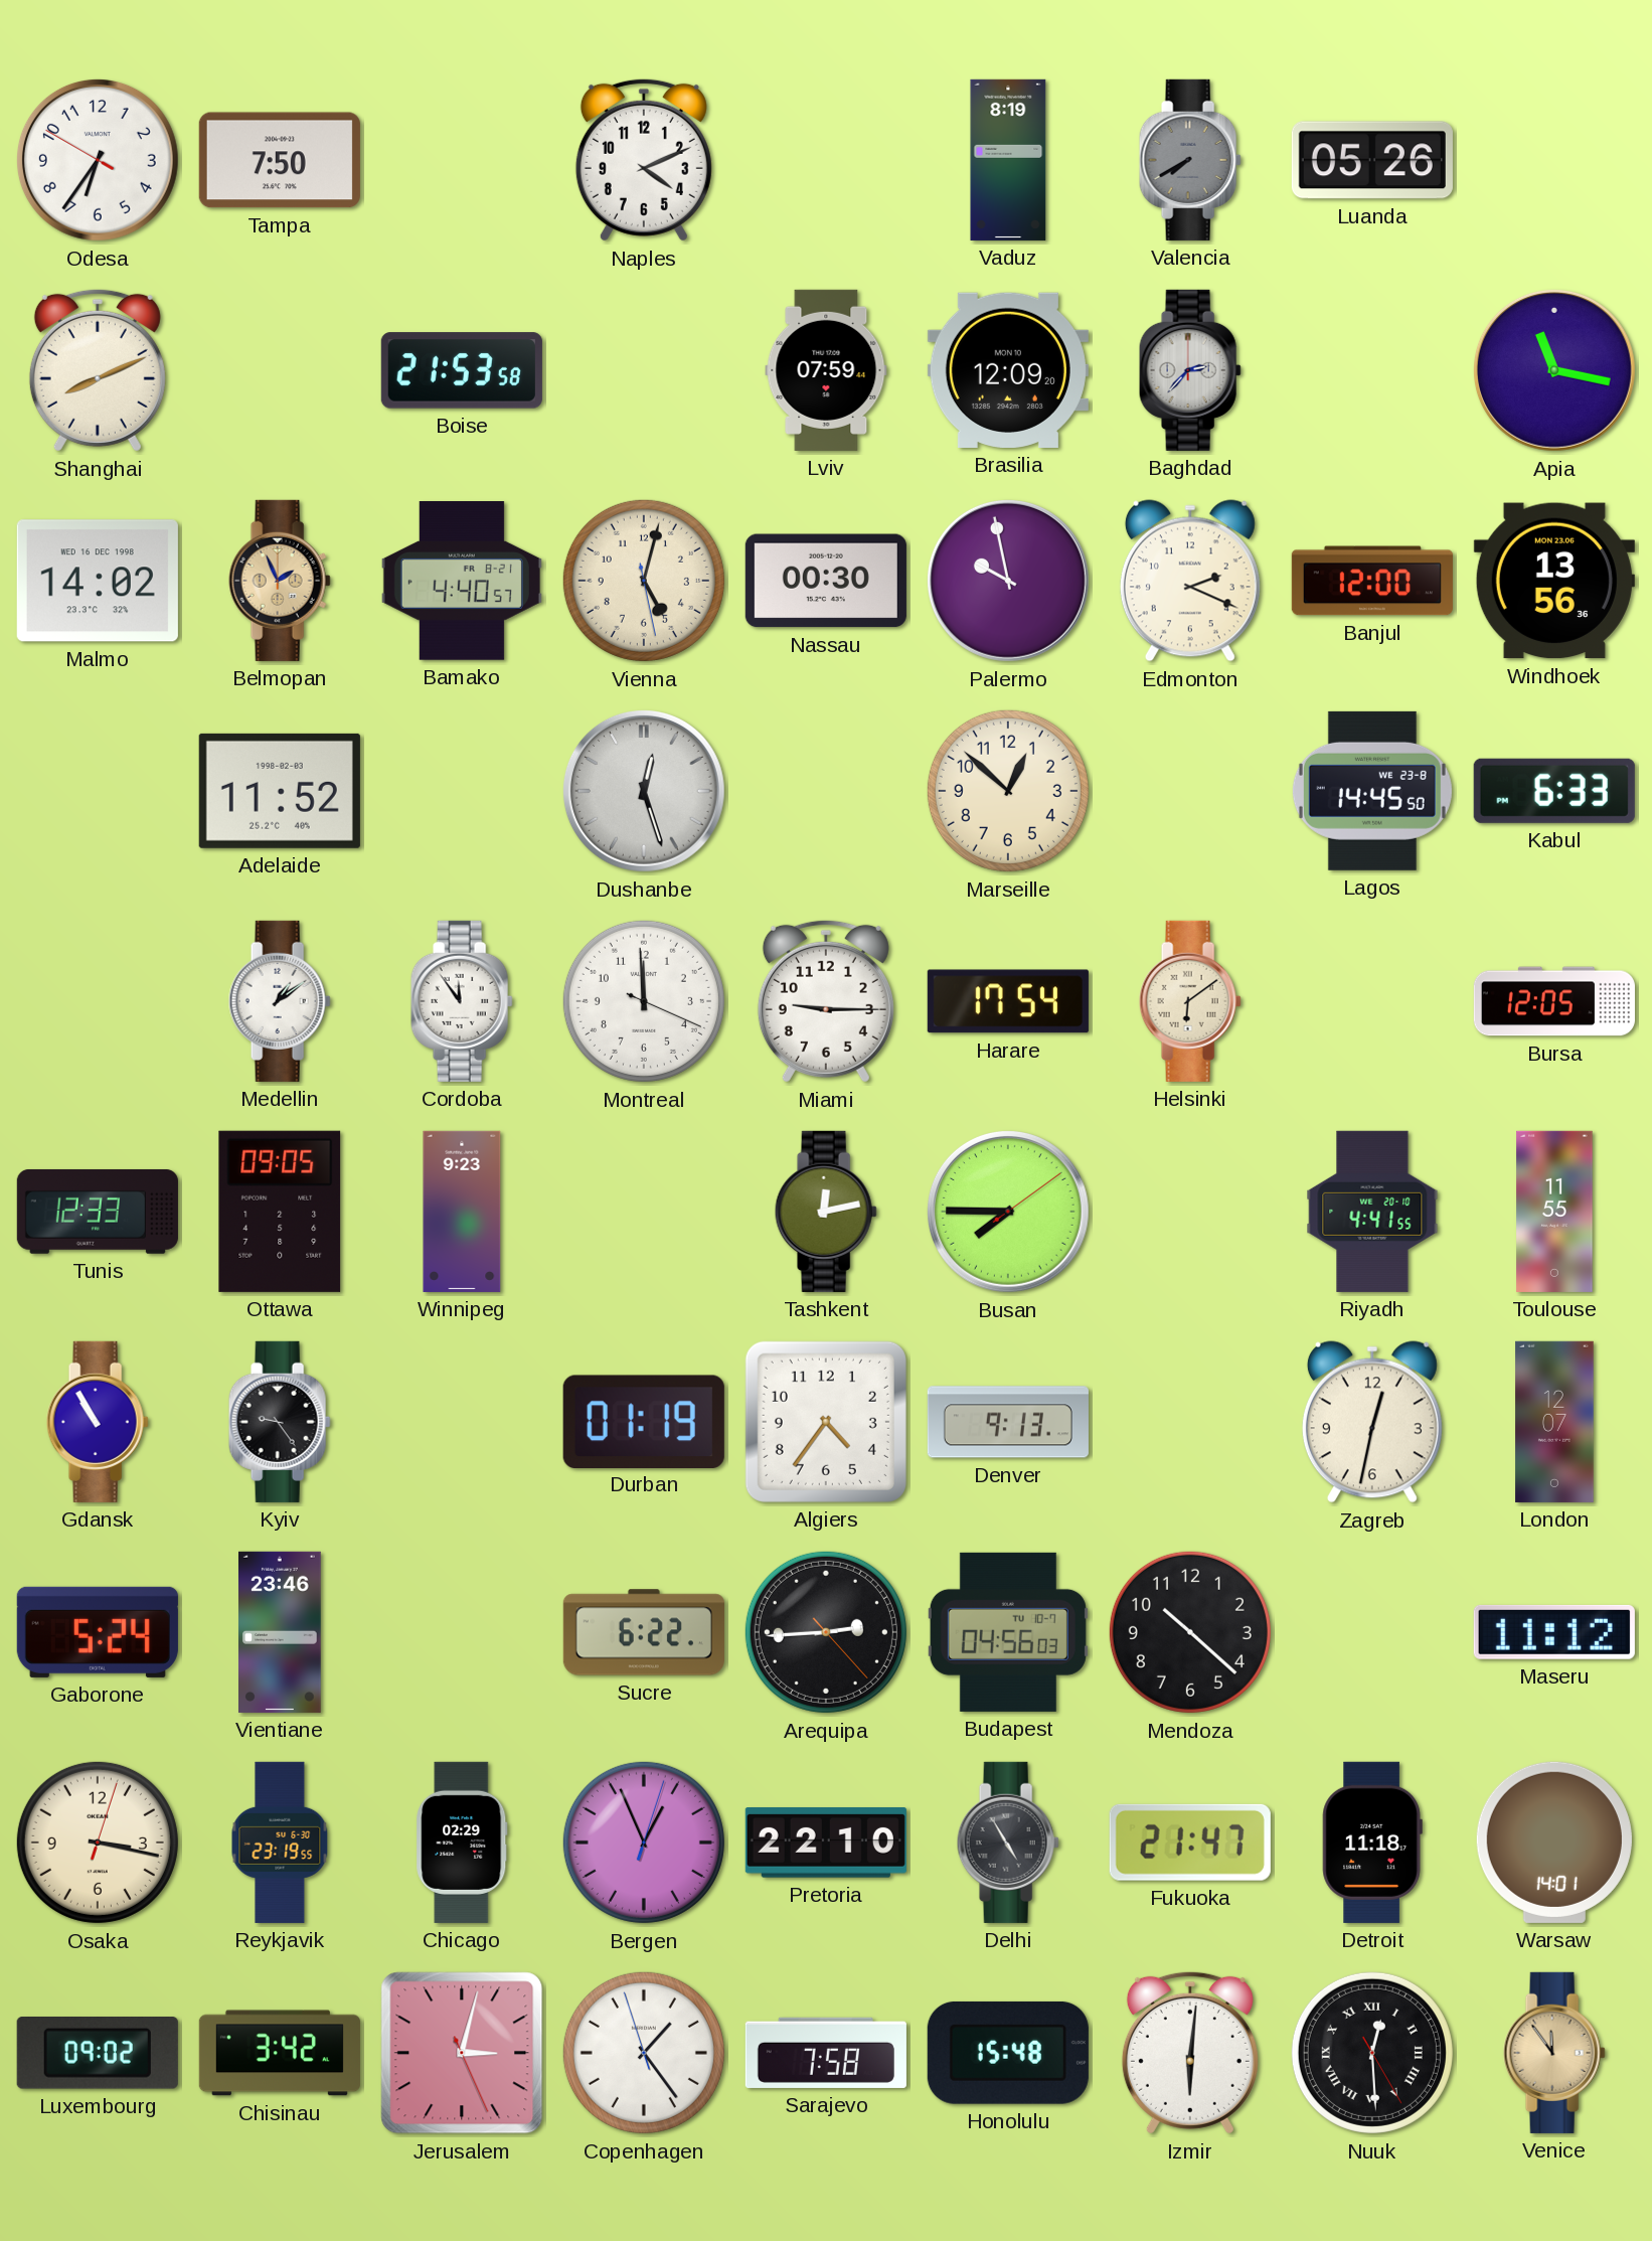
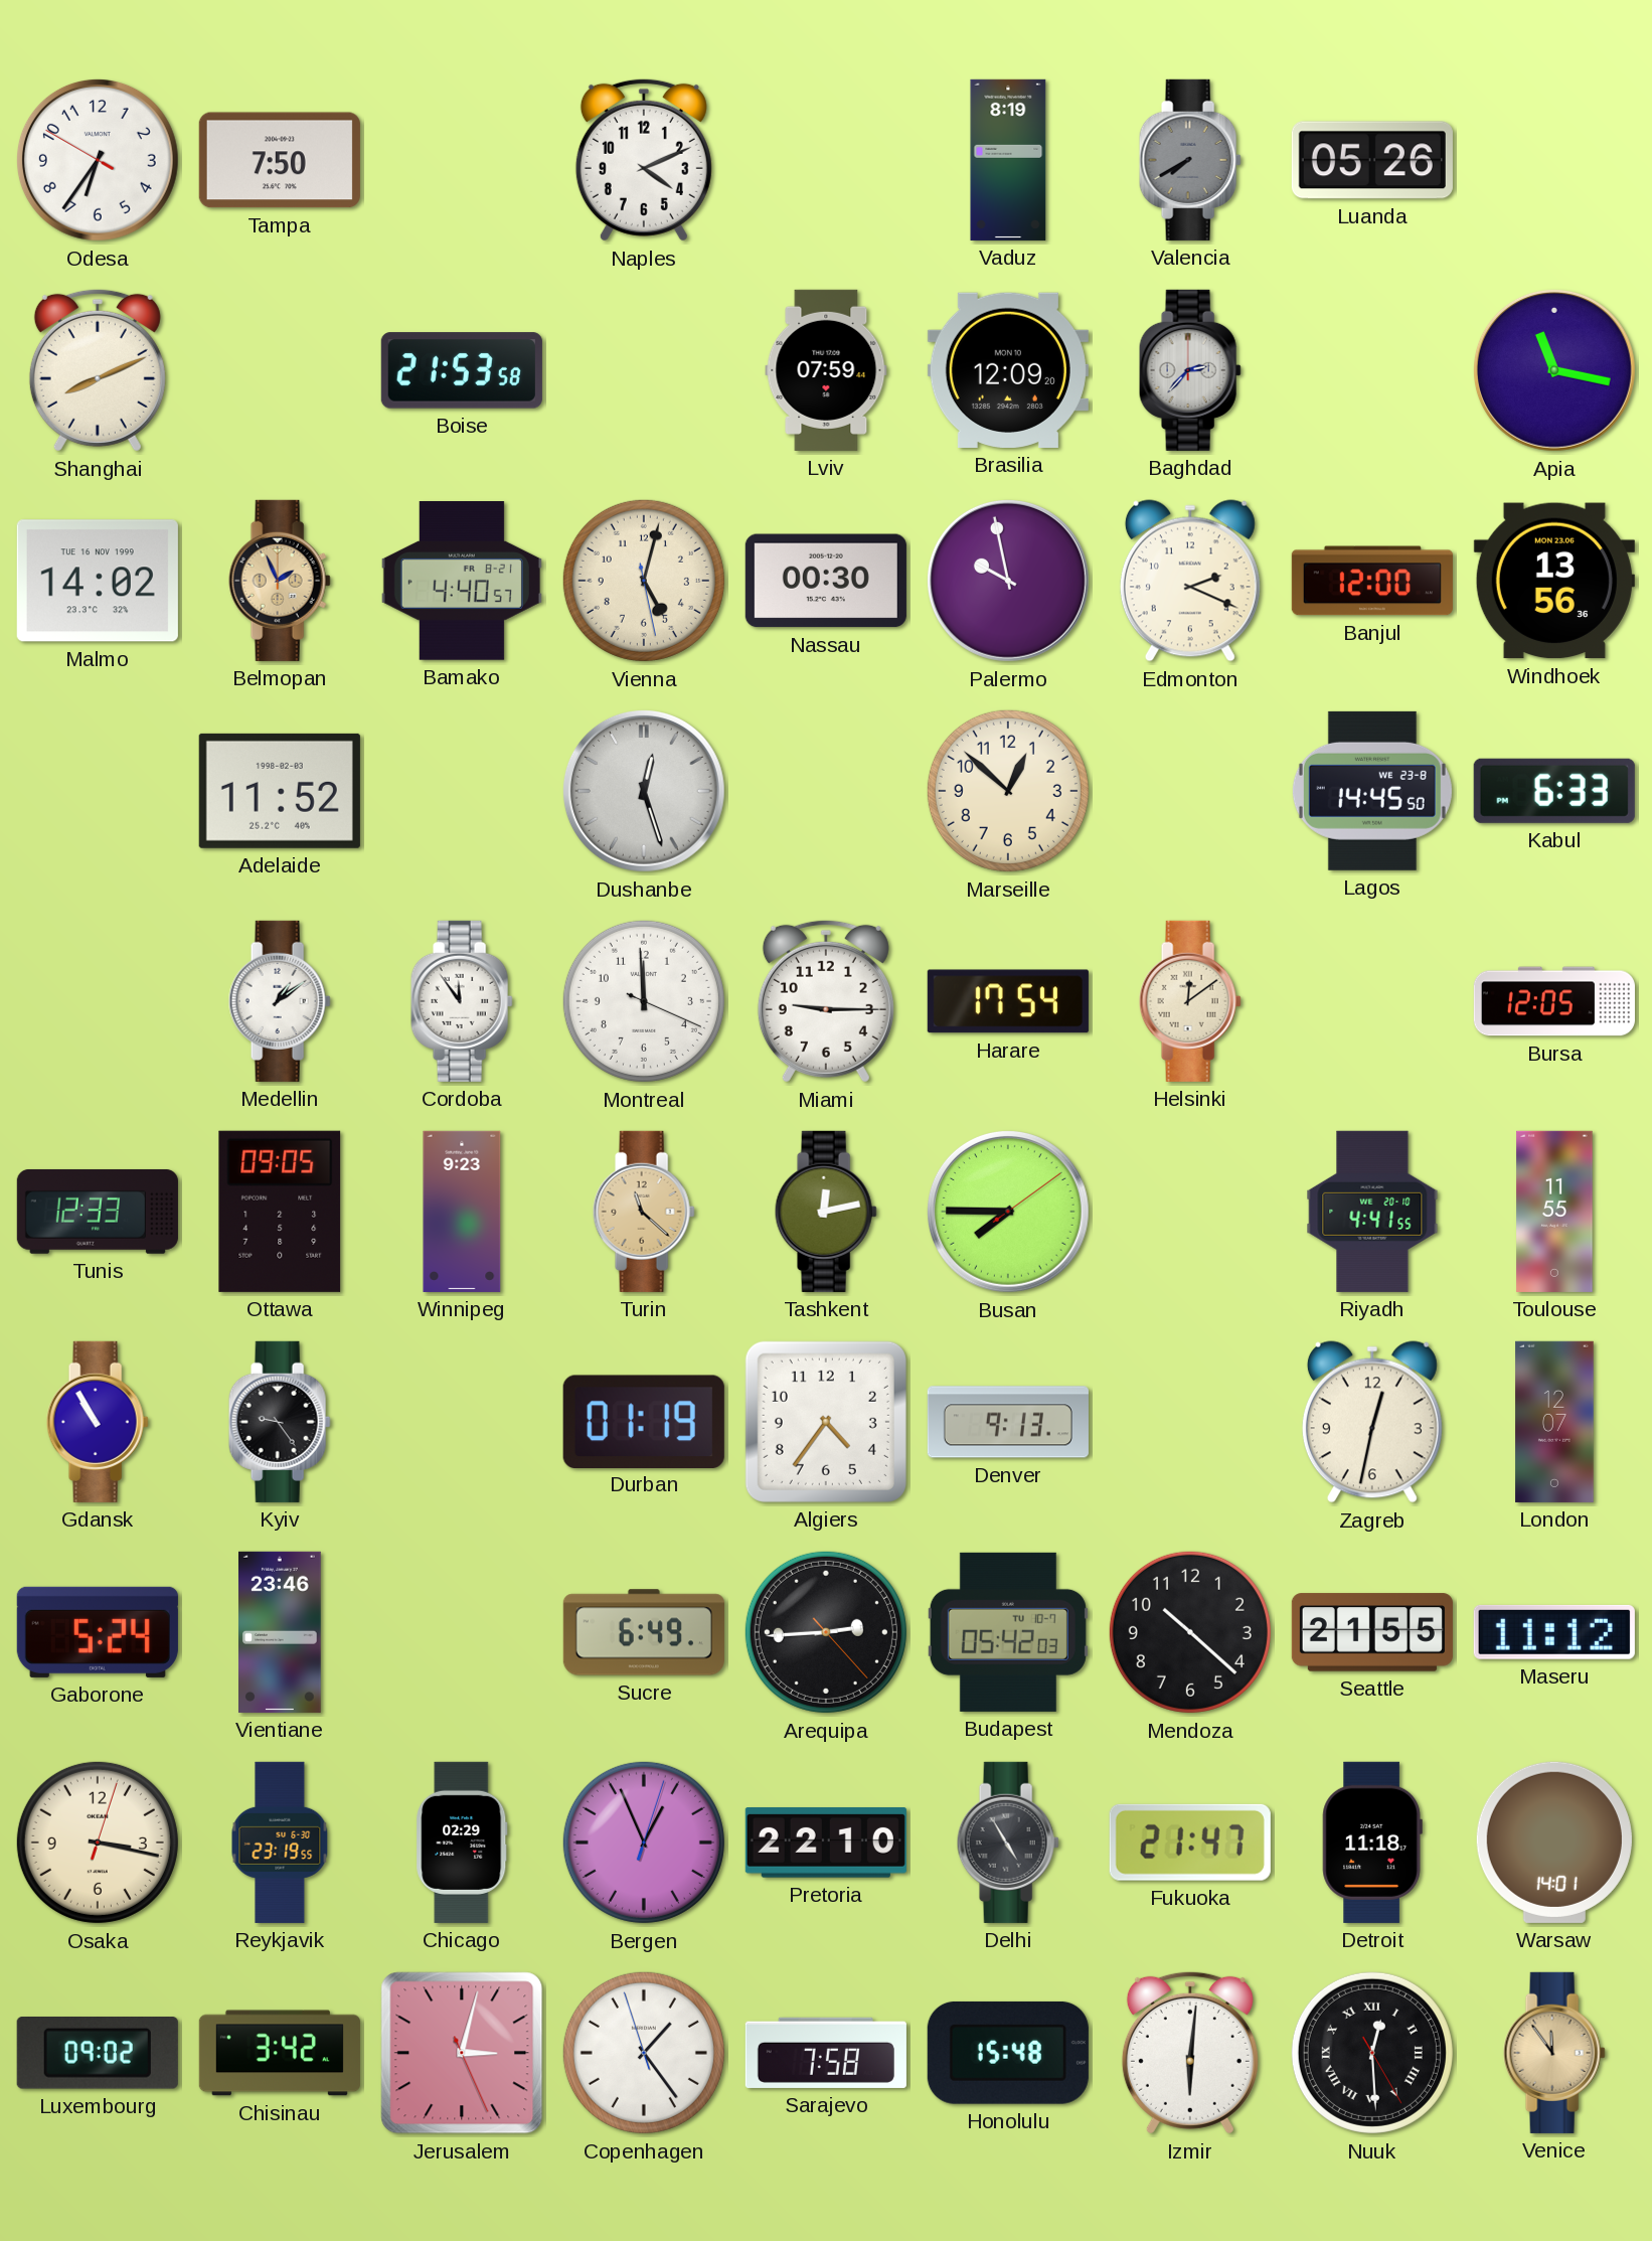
Malmo date: WED 16 DEC 1998 -> TUE 16 NOV 1999 (98, 581)
Helsinki: 6:09 -> 12:09 (1190, 1001)
Turin: none -> 11:22 (644, 1212)
Sucre: 6:22 -> 6:49 (644, 1632)
Budapest: 04:56 -> 05:42 (1008, 1632)
Seattle: none -> 21:55 (1372, 1632)
